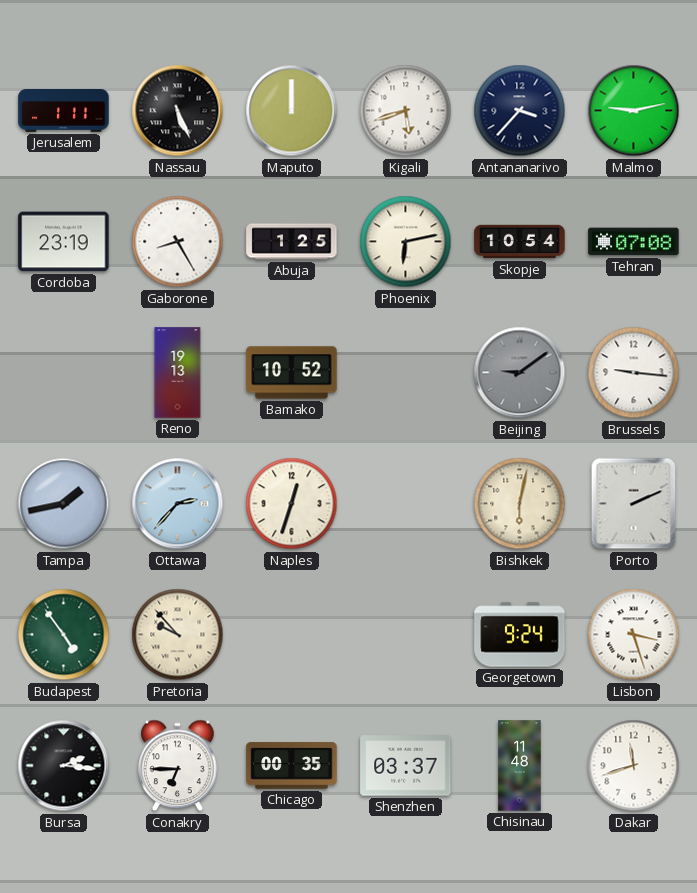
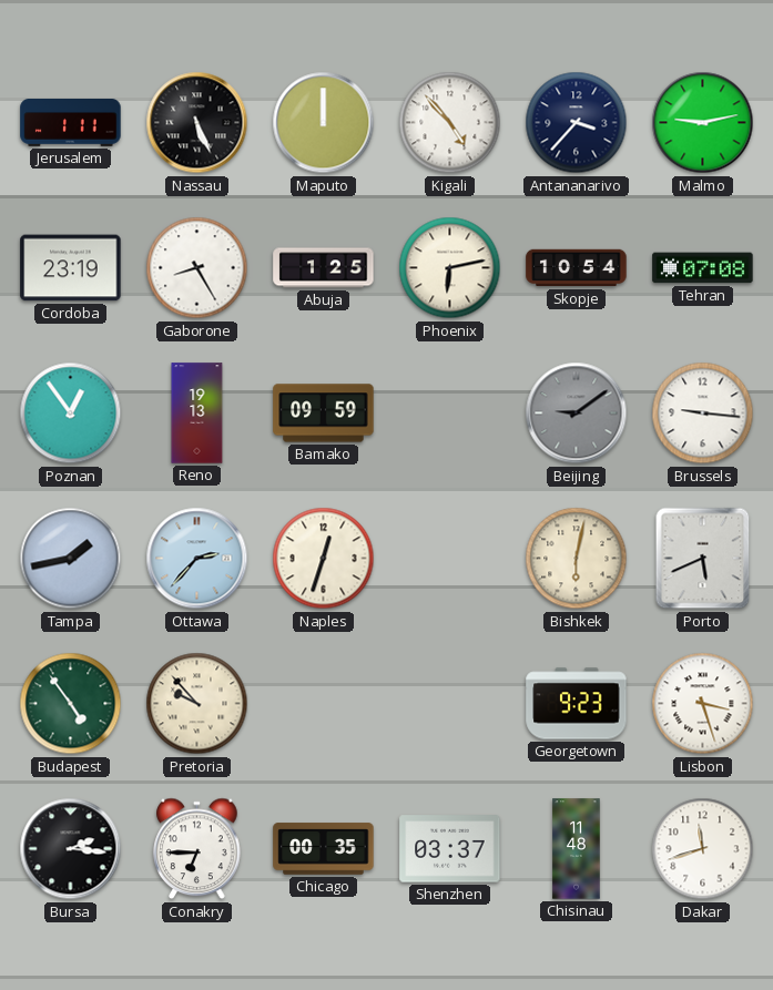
Kigali: 5:42 -> 4:53 (450, 123)
Poznan: none -> 12:54 (71, 414)
Bamako: 10:52 -> 09:59 (324, 414)
Porto: 2:11 -> 5:41 (703, 559)
Georgetown: 9:24 -> 9:23 (577, 704)
